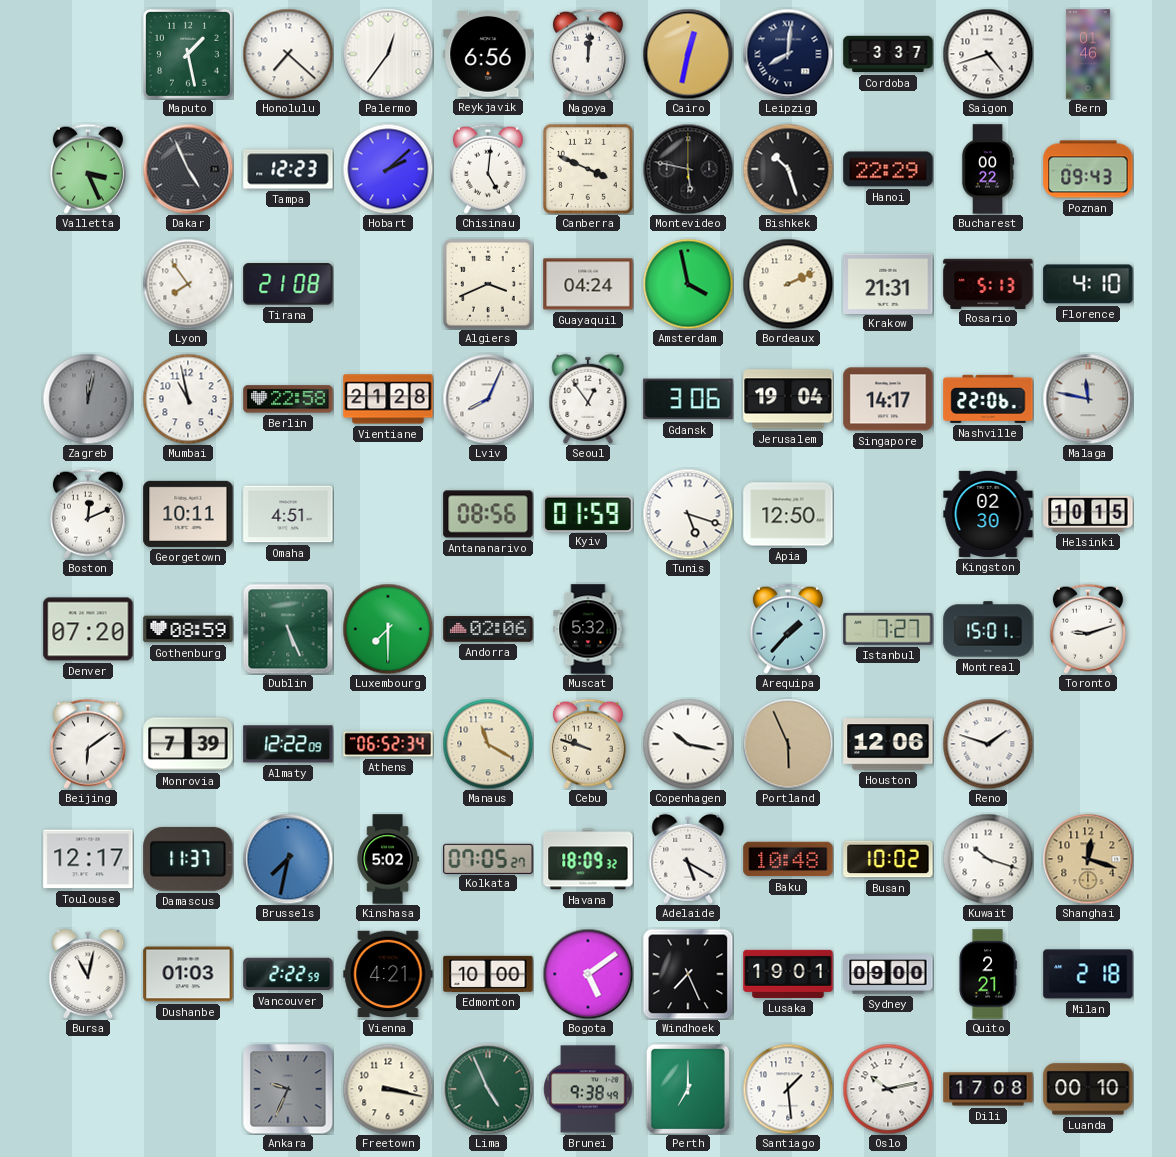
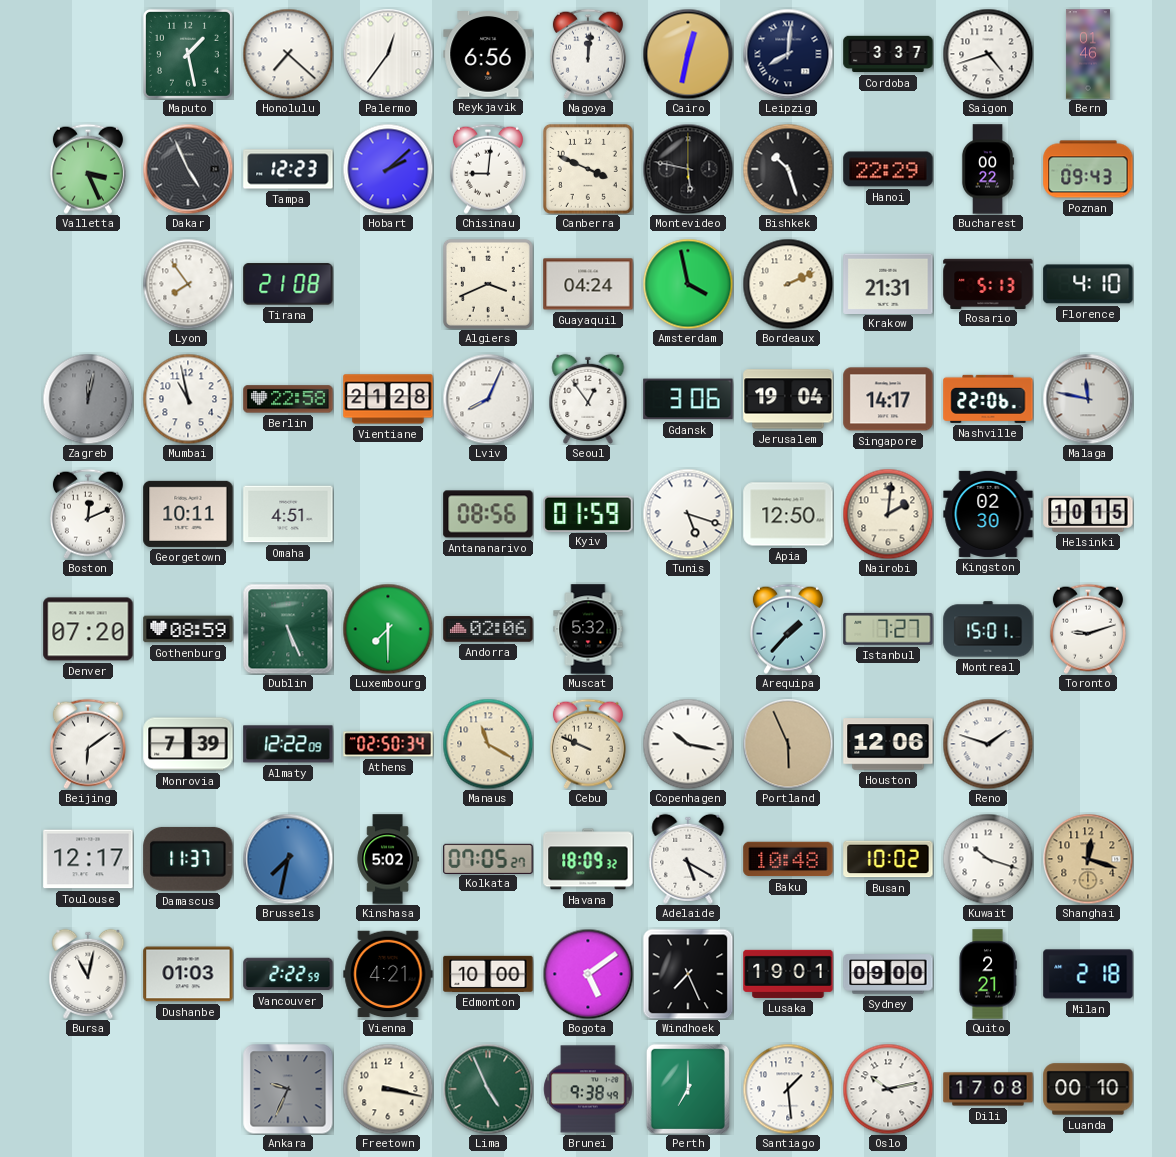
Chisinau: 5:01 -> 9:01 (488, 169)
Nairobi: none -> 2:01 (888, 514)
Athens: 06:52 -> 02:50 (388, 744)
Cebu: 9:48 -> 9:49 (588, 744)
